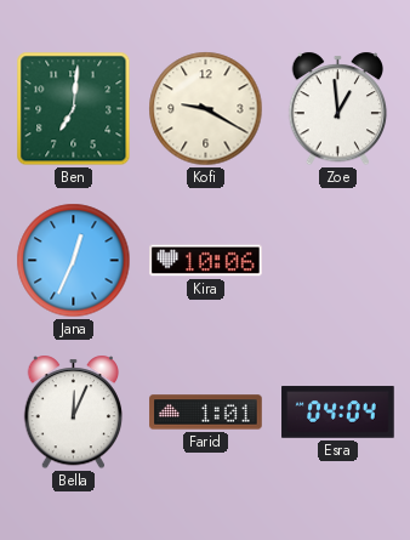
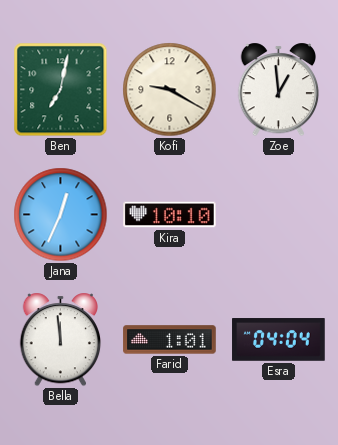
Ben: 7:01 -> 7:02 (61, 90)
Kira: 10:06 -> 10:10 (170, 215)
Bella: 12:04 -> 11:59 (61, 340)
